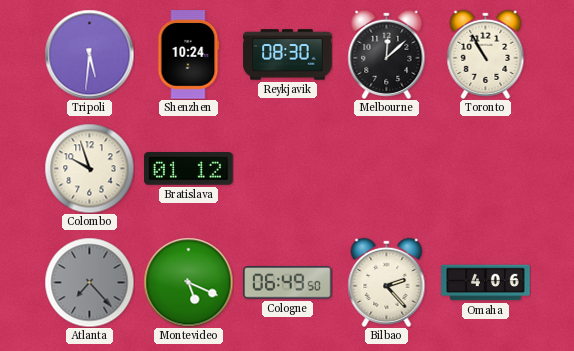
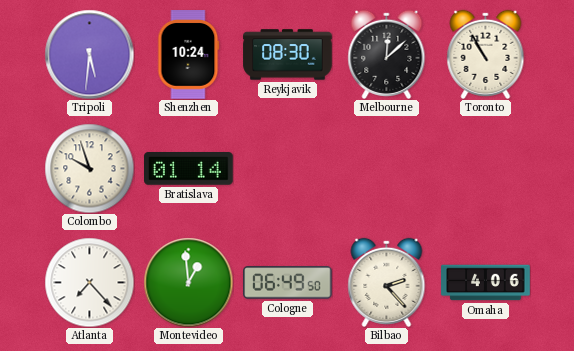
Bratislava: 01:12 -> 01:14 (189, 169)
Atlanta dial: grey -> white (89, 282)
Montevideo: 5:19 -> 12:59 (188, 282)
